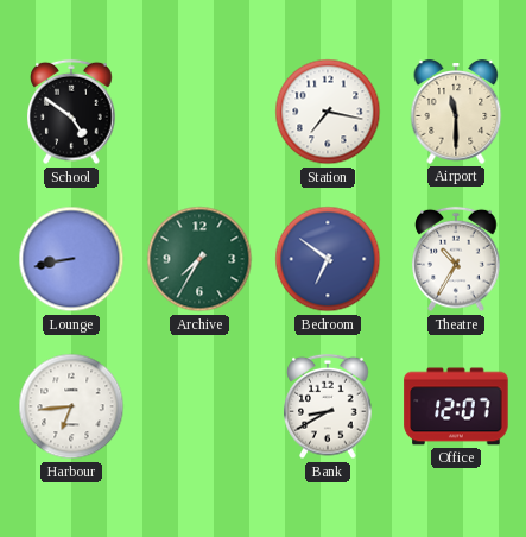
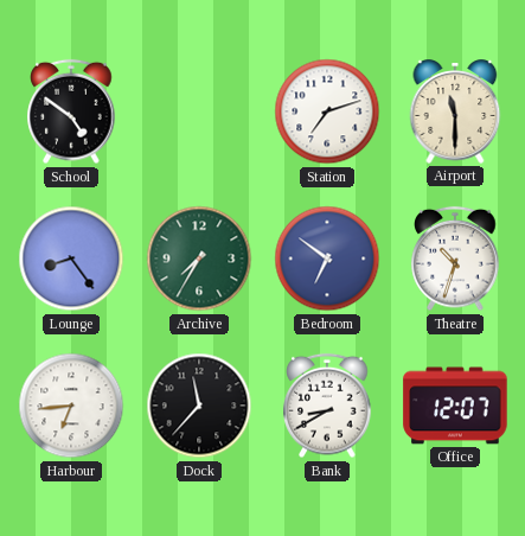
Station: 7:17 -> 7:12 (327, 111)
Lounge: 8:43 -> 8:24 (71, 259)
Theatre: 10:35 -> 10:33 (455, 259)
Dock: none -> 11:37 (199, 406)
